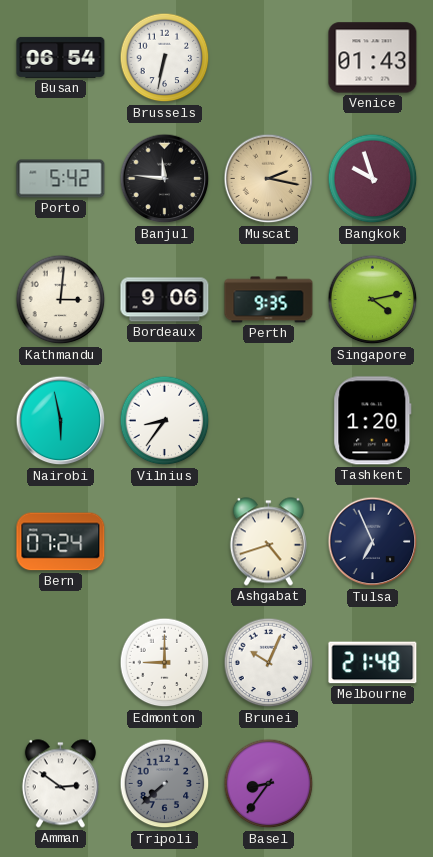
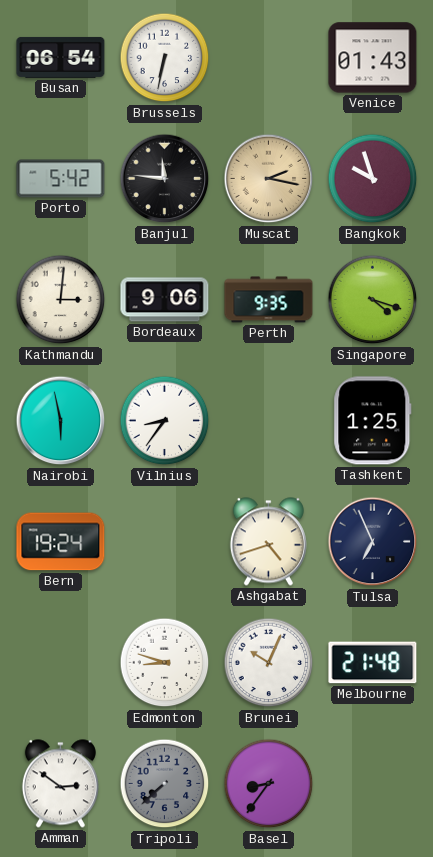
Singapore: 4:13 -> 4:18 (373, 300)
Tashkent: 1:20 -> 1:25 (373, 421)
Bern: 07:24 -> 19:24 (61, 542)
Edmonton: 9:00 -> 8:48 (165, 663)
